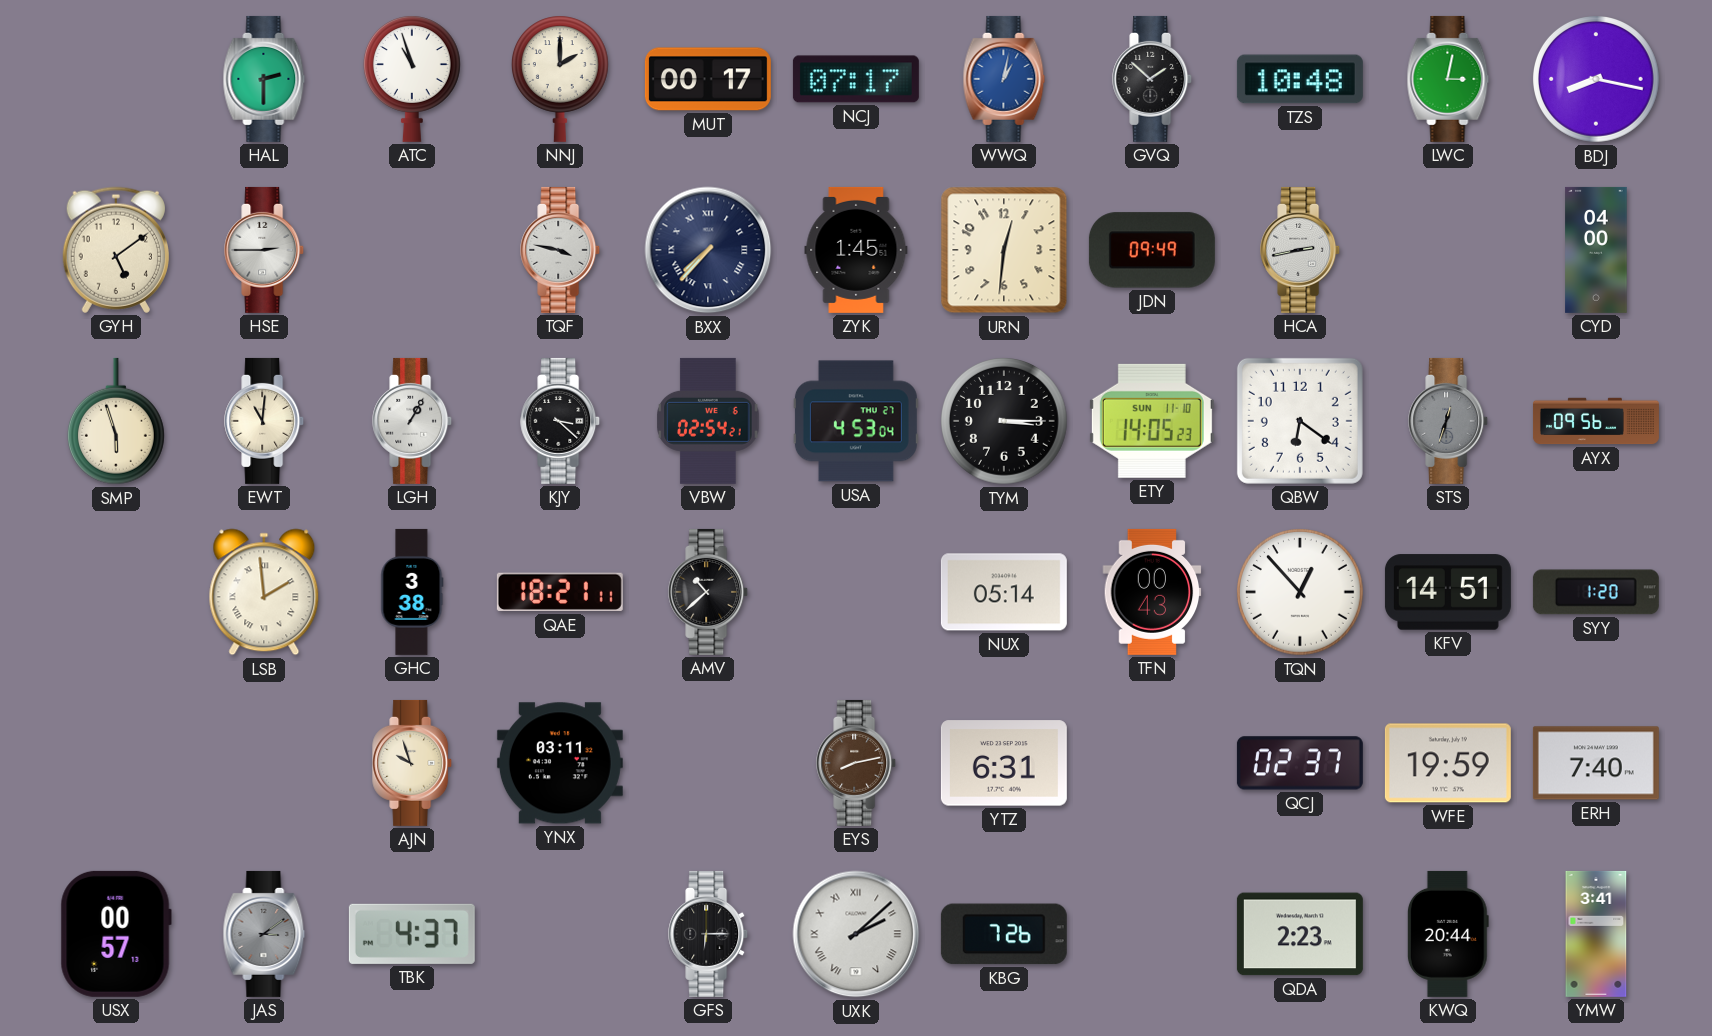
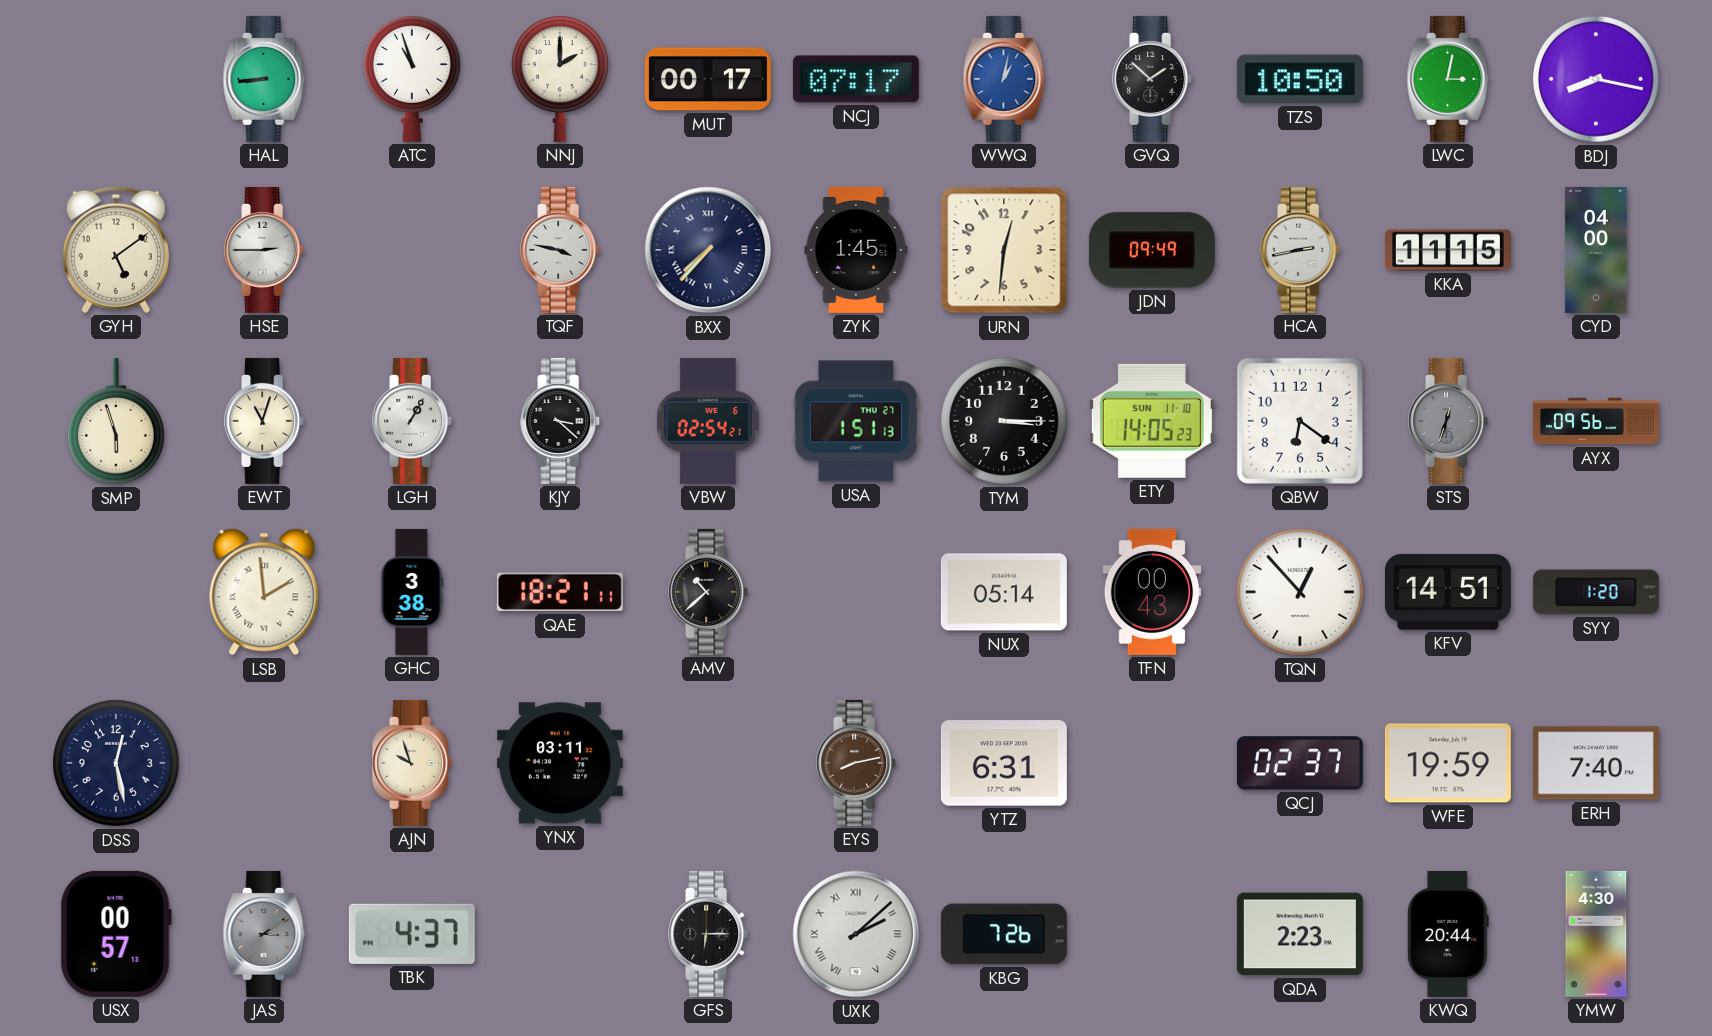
HAL: 2:30 -> 8:44 (264, 79)
TZS: 10:48 -> 10:50 (1300, 79)
KKA: none -> 11:15 (1448, 250)
EWT: 11:01 -> 11:03 (265, 421)
USA: 4:53 -> 1:51 (856, 421)
DSS: none -> 12:28 (117, 764)
YMW: 3:41 -> 4:30 (1596, 934)
